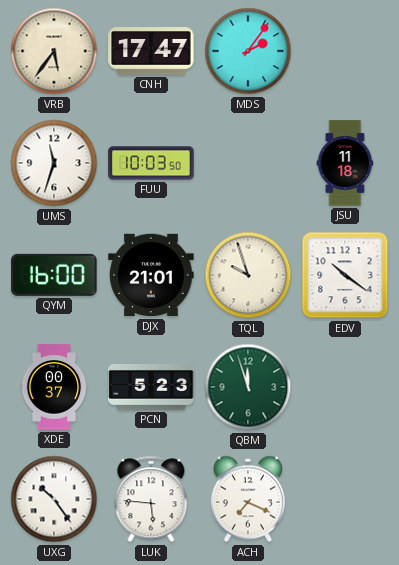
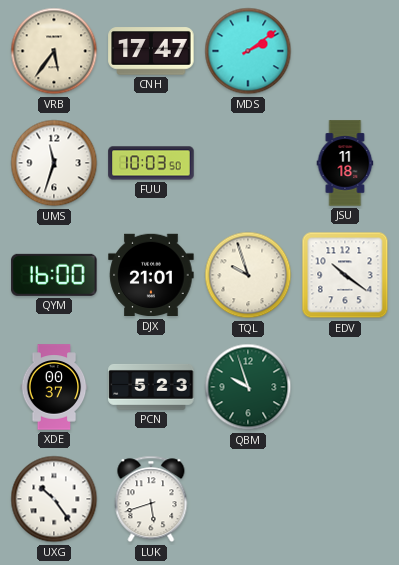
MDS: 2:06 -> 2:09 (248, 51)
QBM: 11:57 -> 9:57 (248, 387)
LUK: 5:46 -> 5:42 (151, 499)
ACH: 7:19 -> none (248, 499)
